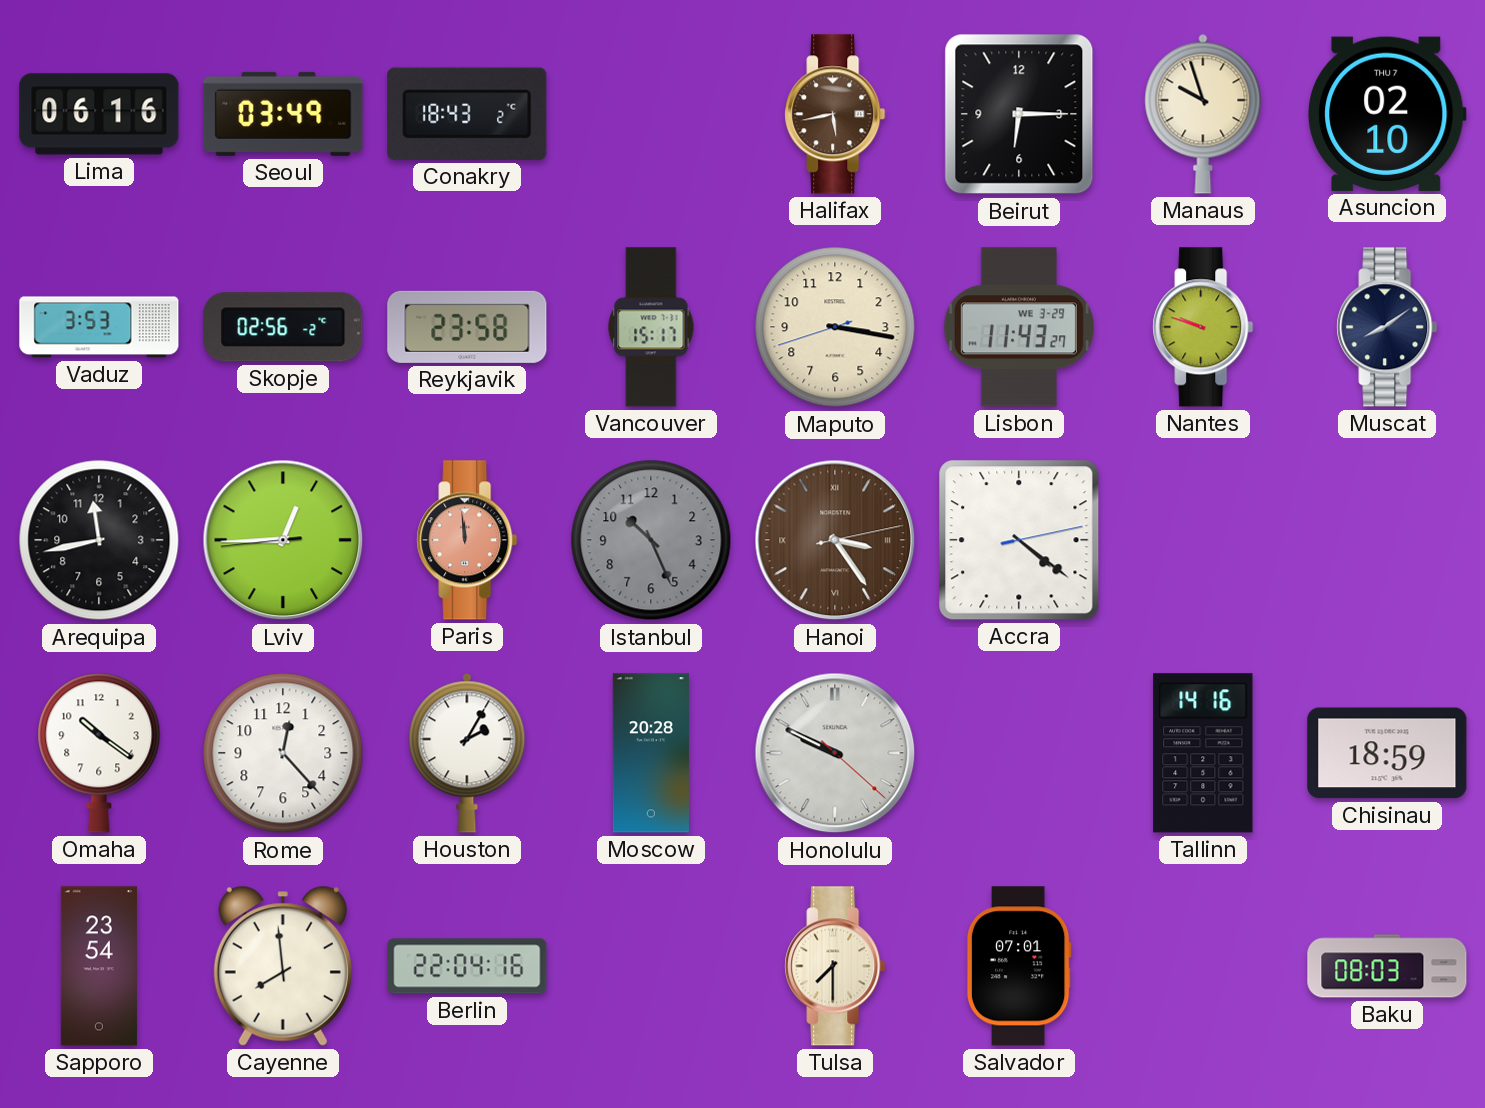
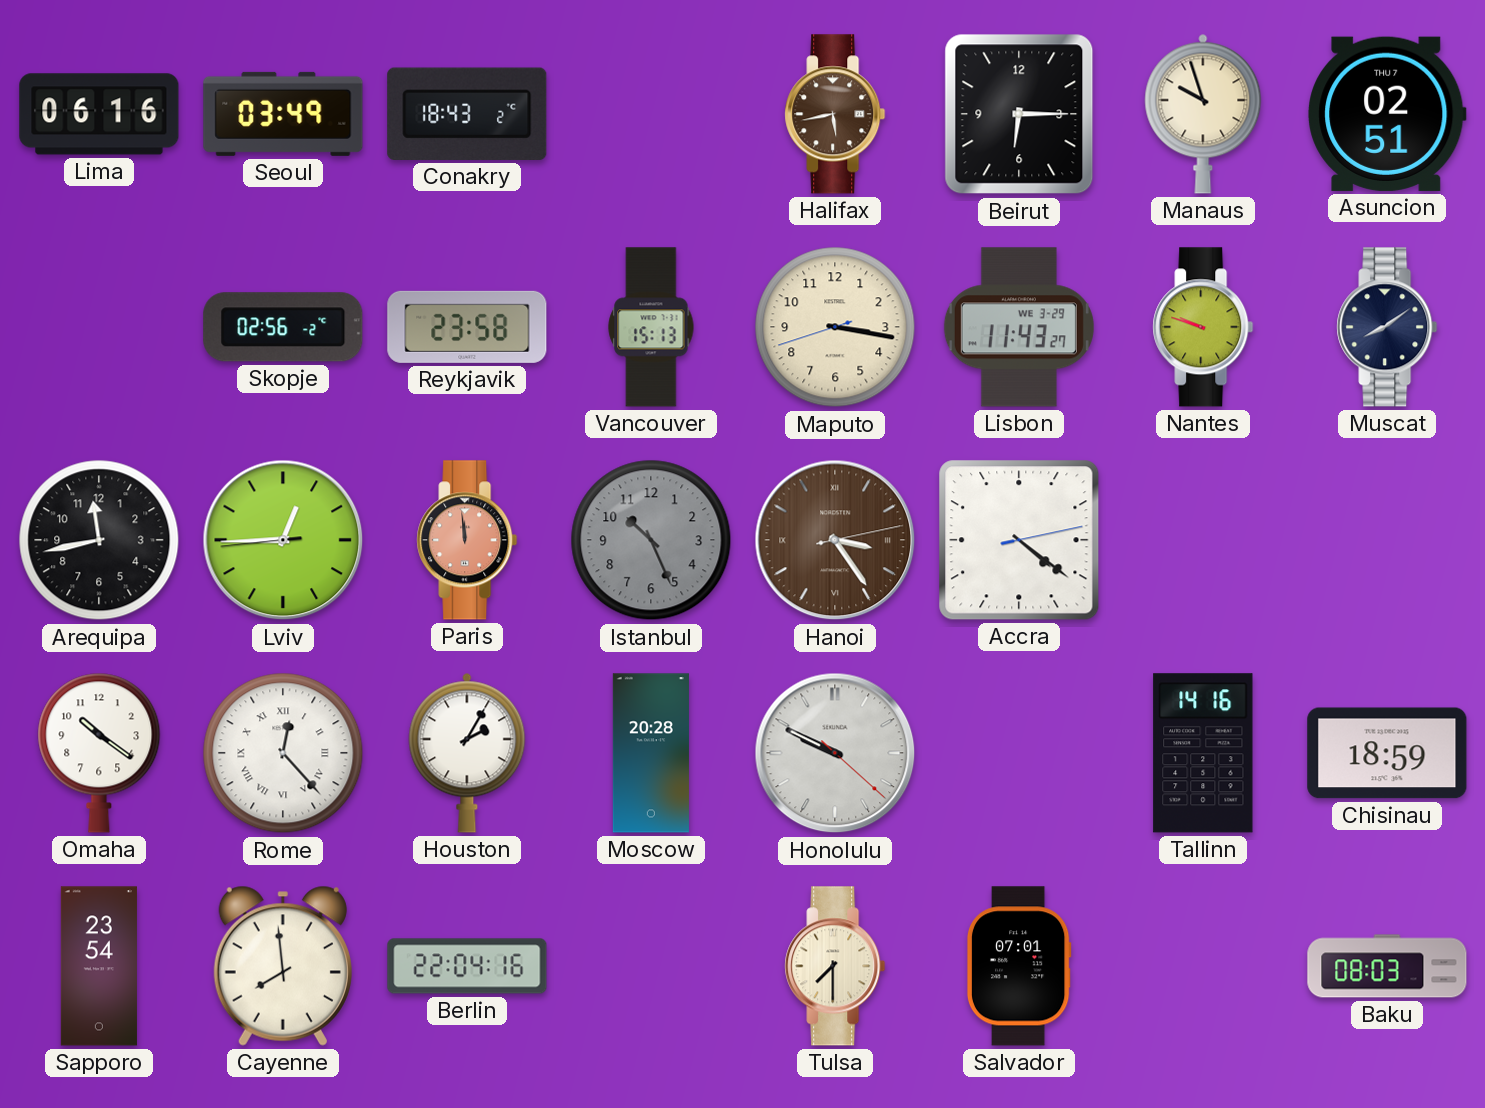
Asuncion: 02:10 -> 02:51 (1387, 114)
Vaduz: 3:53 -> none (99, 327)
Vancouver: 15:17 -> 15:13 (651, 327)
Rome numerals: Arabic -> Roman (283, 753)
